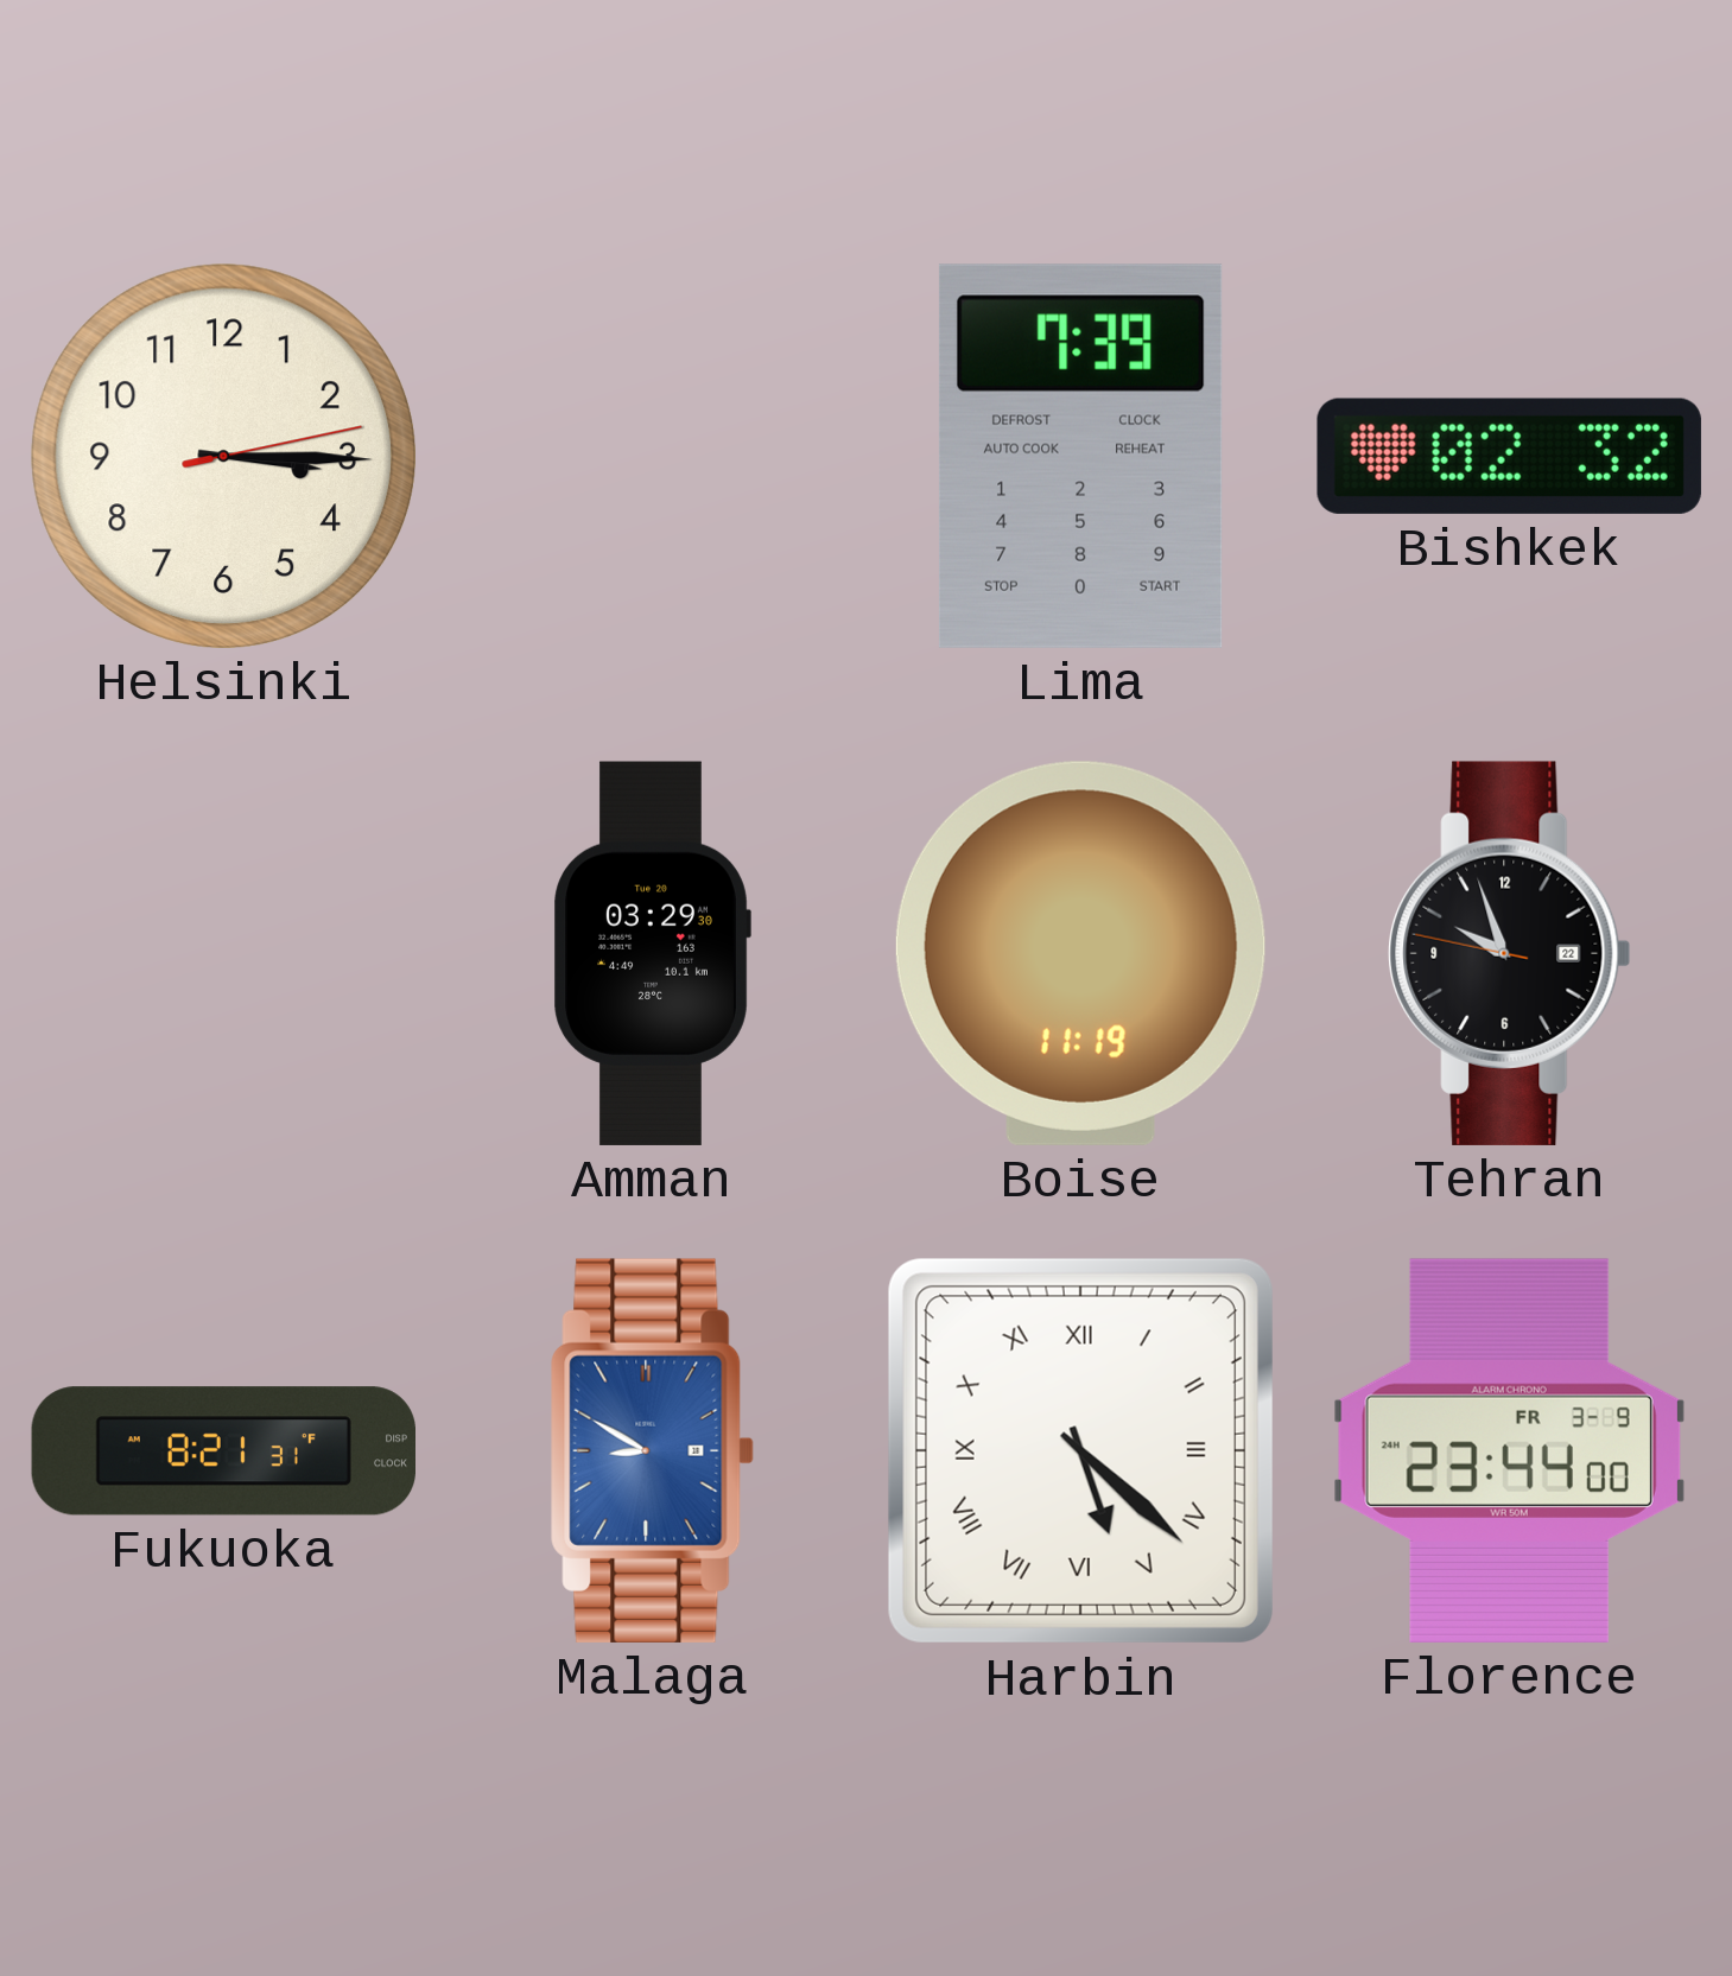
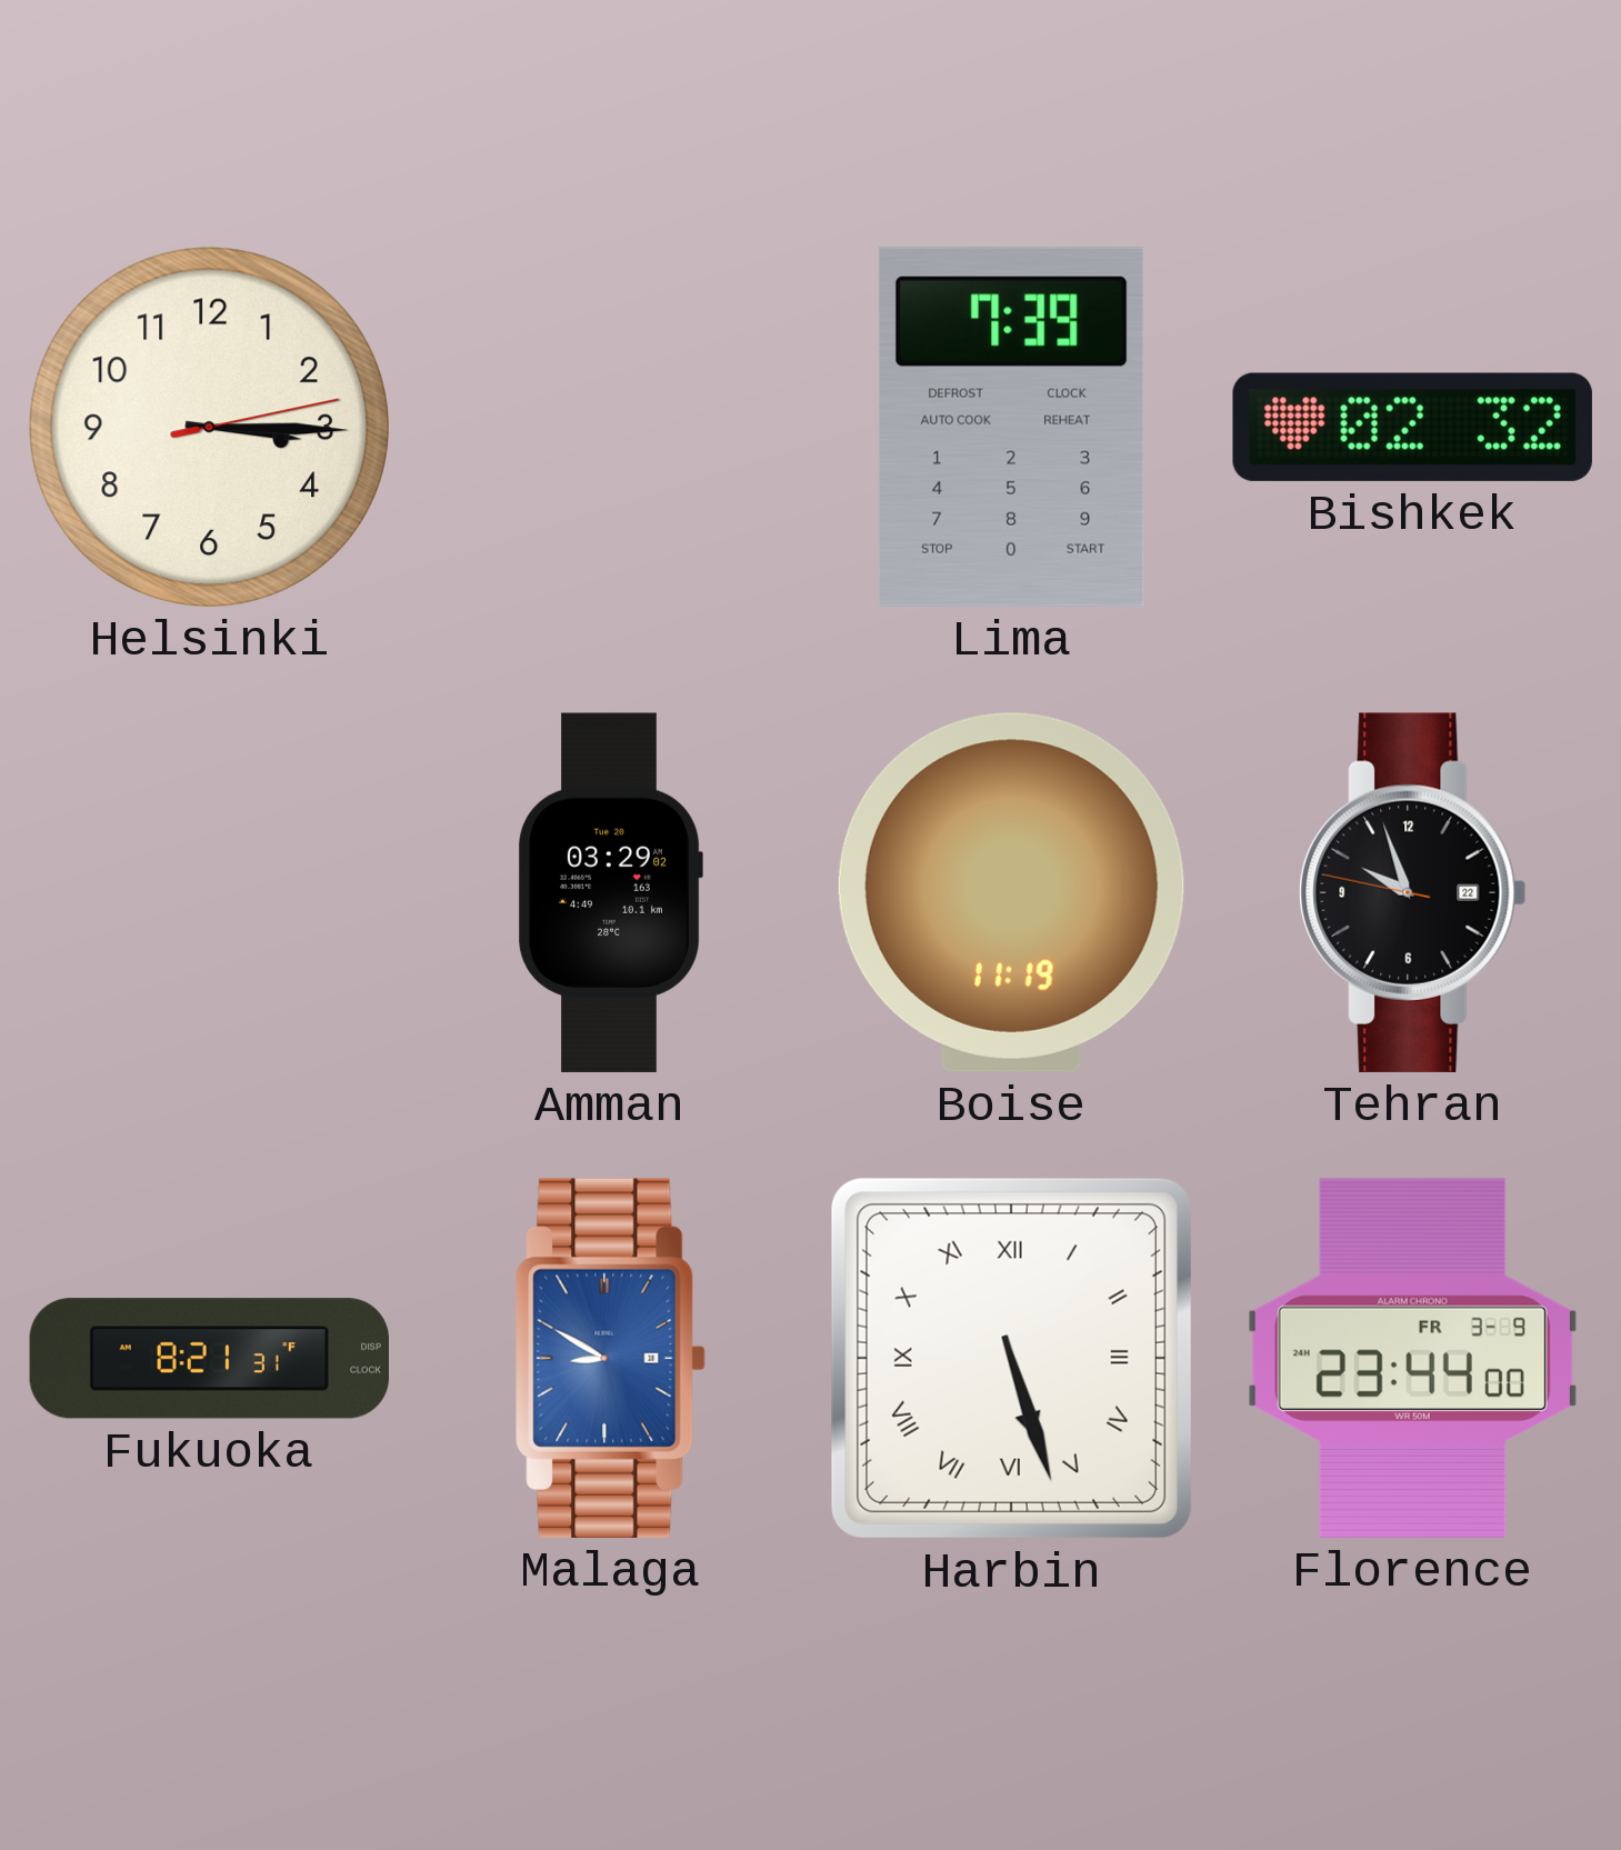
Amman: 03:29:30 -> 03:29:02 (610, 892)
Harbin: 5:22 -> 5:27 (1011, 1358)
